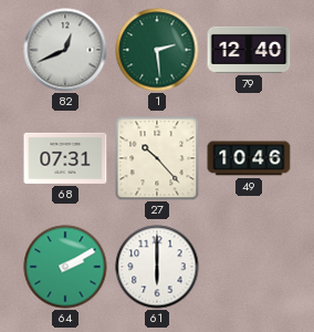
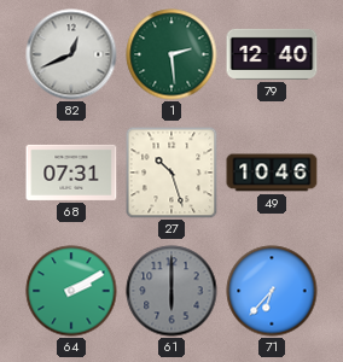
27: 10:23 -> 10:27 (171, 173)
61 dial: white -> grey (171, 291)
71: none -> 6:37 (272, 291)
